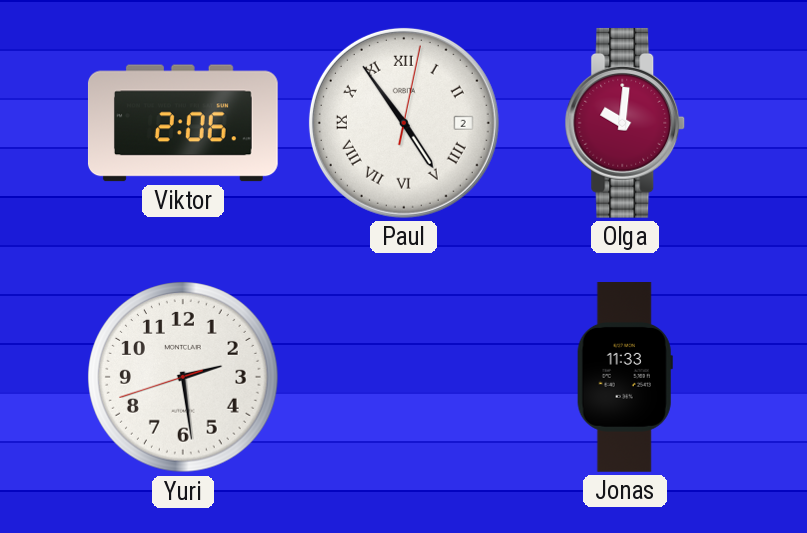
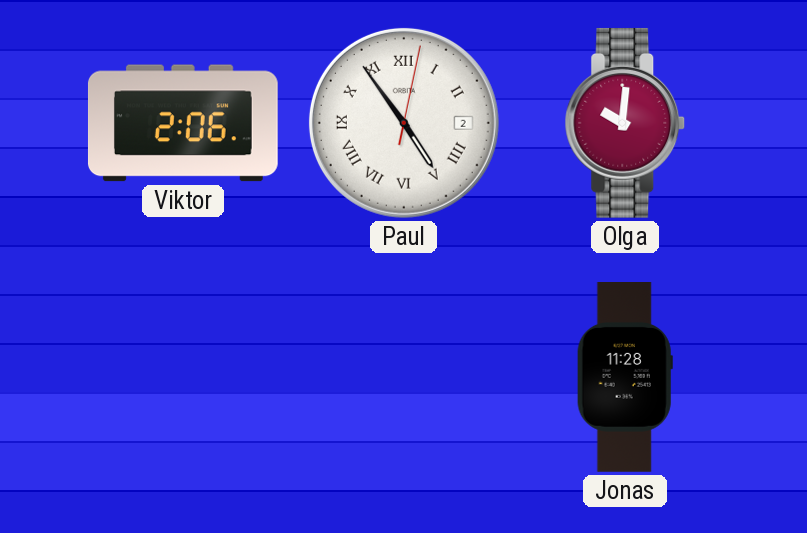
Yuri: 2:28 -> none (183, 377)
Jonas: 11:33 -> 11:28 (625, 378)
